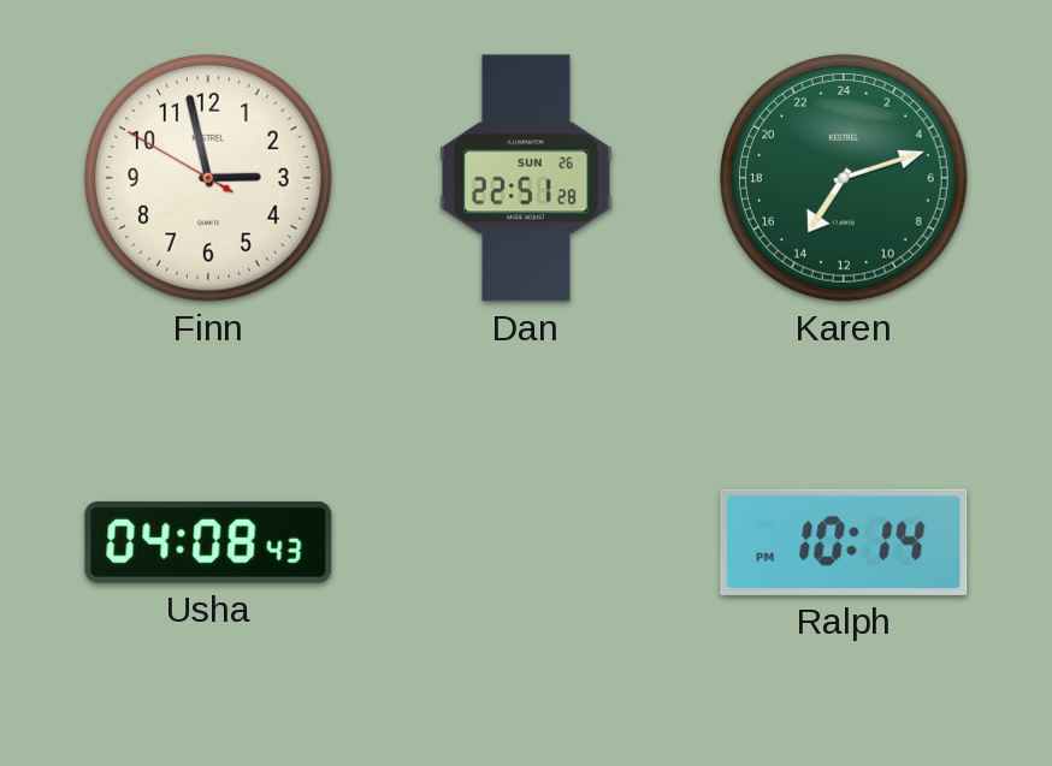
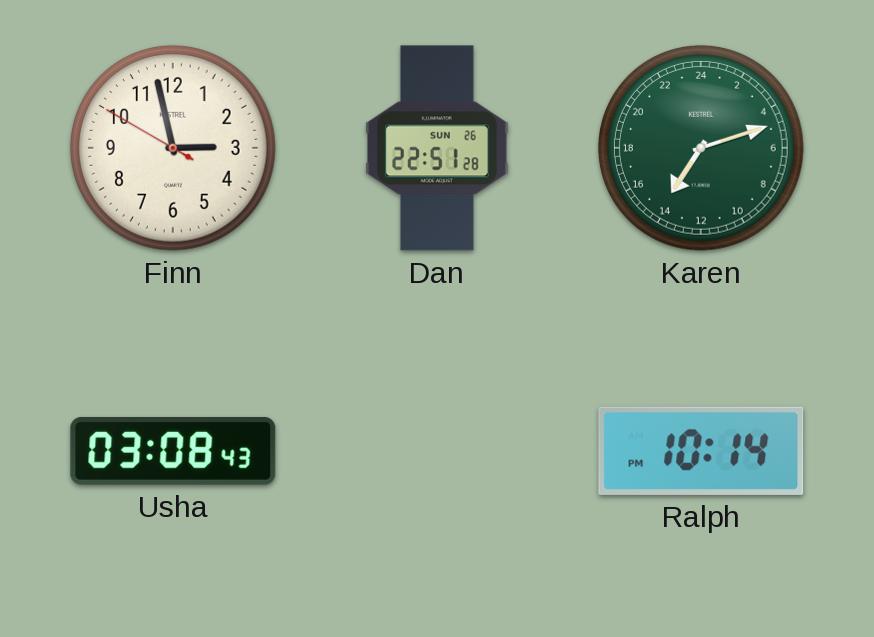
Usha: 04:08 -> 03:08 (173, 451)
